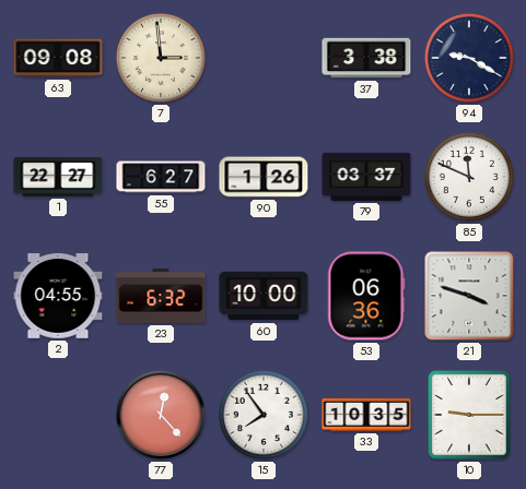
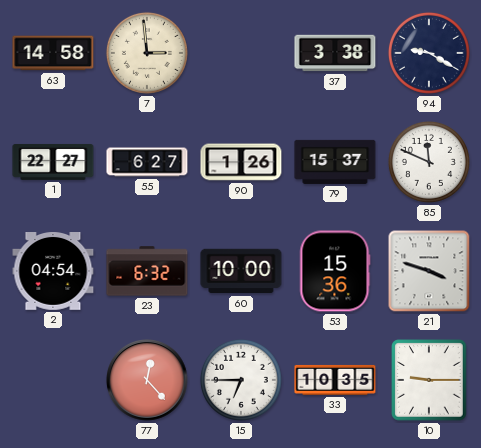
63: 09:08 -> 14:58 (53, 53)
79: 03:37 -> 15:37 (335, 162)
2: 04:55 -> 04:54 (53, 272)
53: 06:36 -> 15:36 (335, 271)
15: 7:54 -> 6:45 (241, 380)
